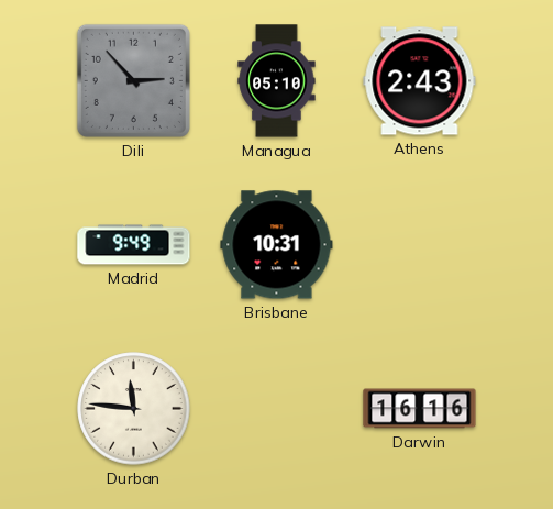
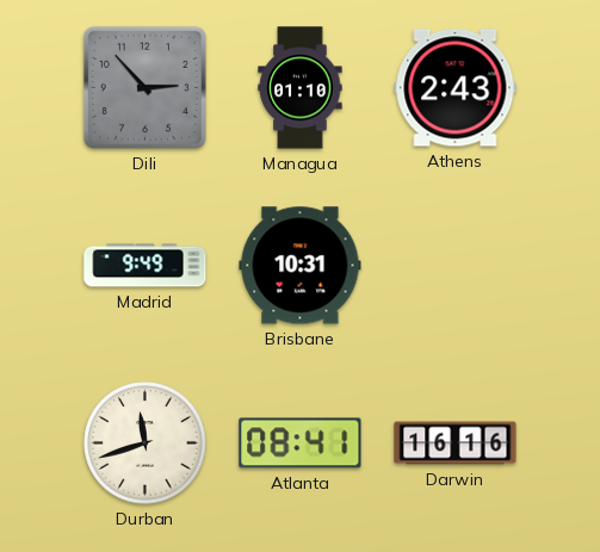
Managua: 05:10 -> 01:10 (301, 88)
Durban: 11:46 -> 11:42 (146, 444)
Atlanta: none -> 08:41 (301, 444)
